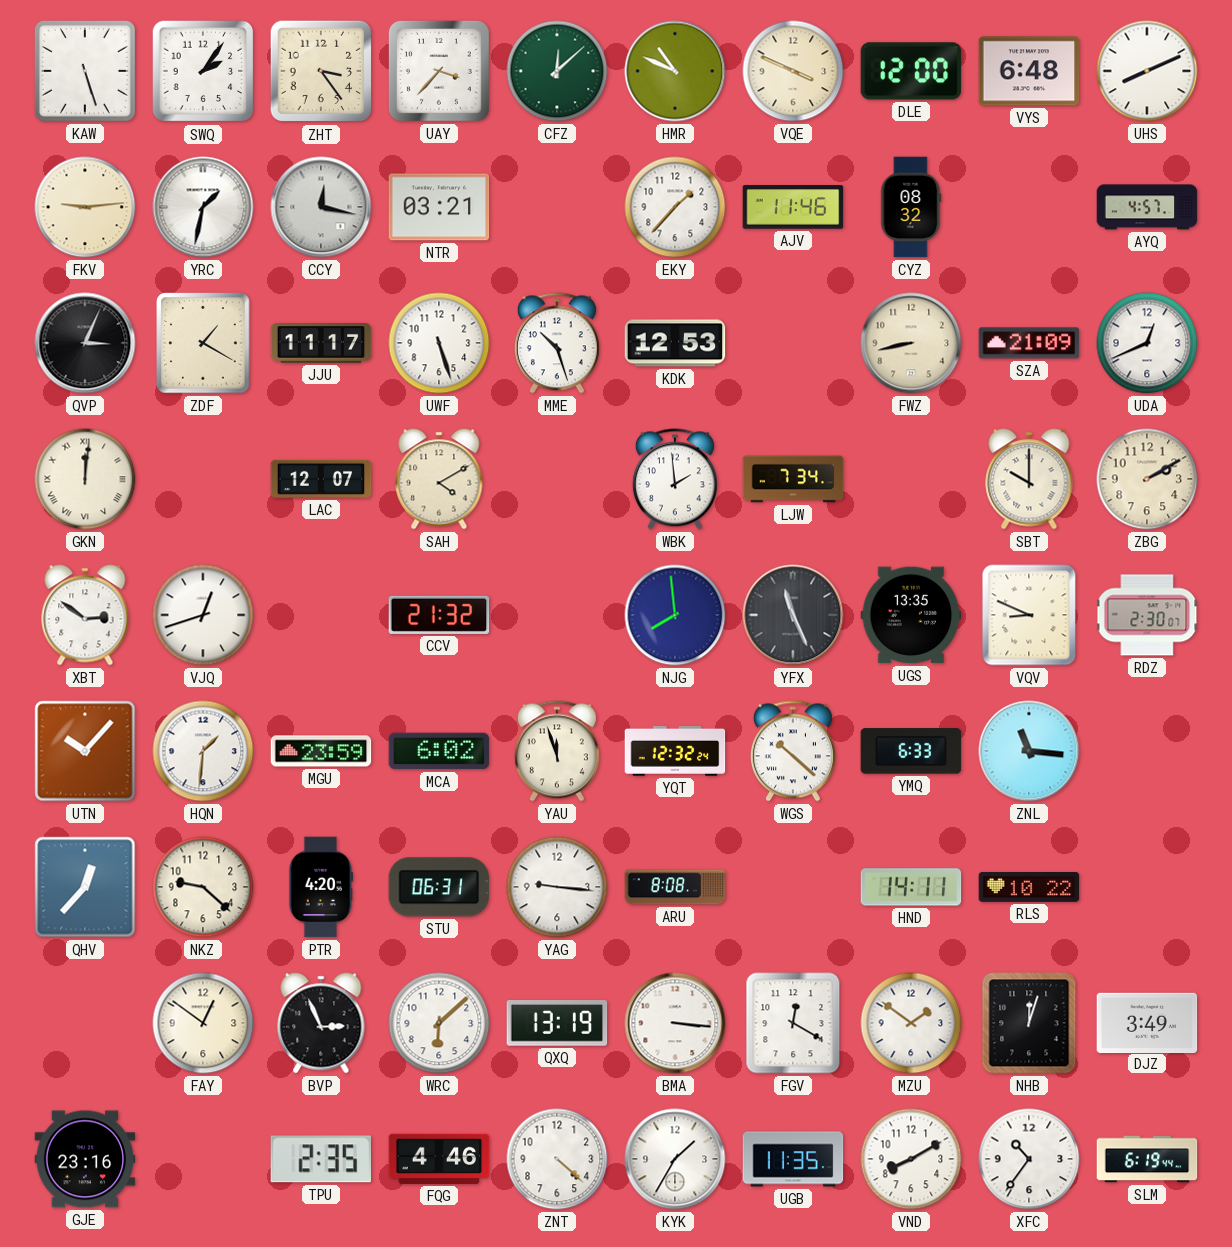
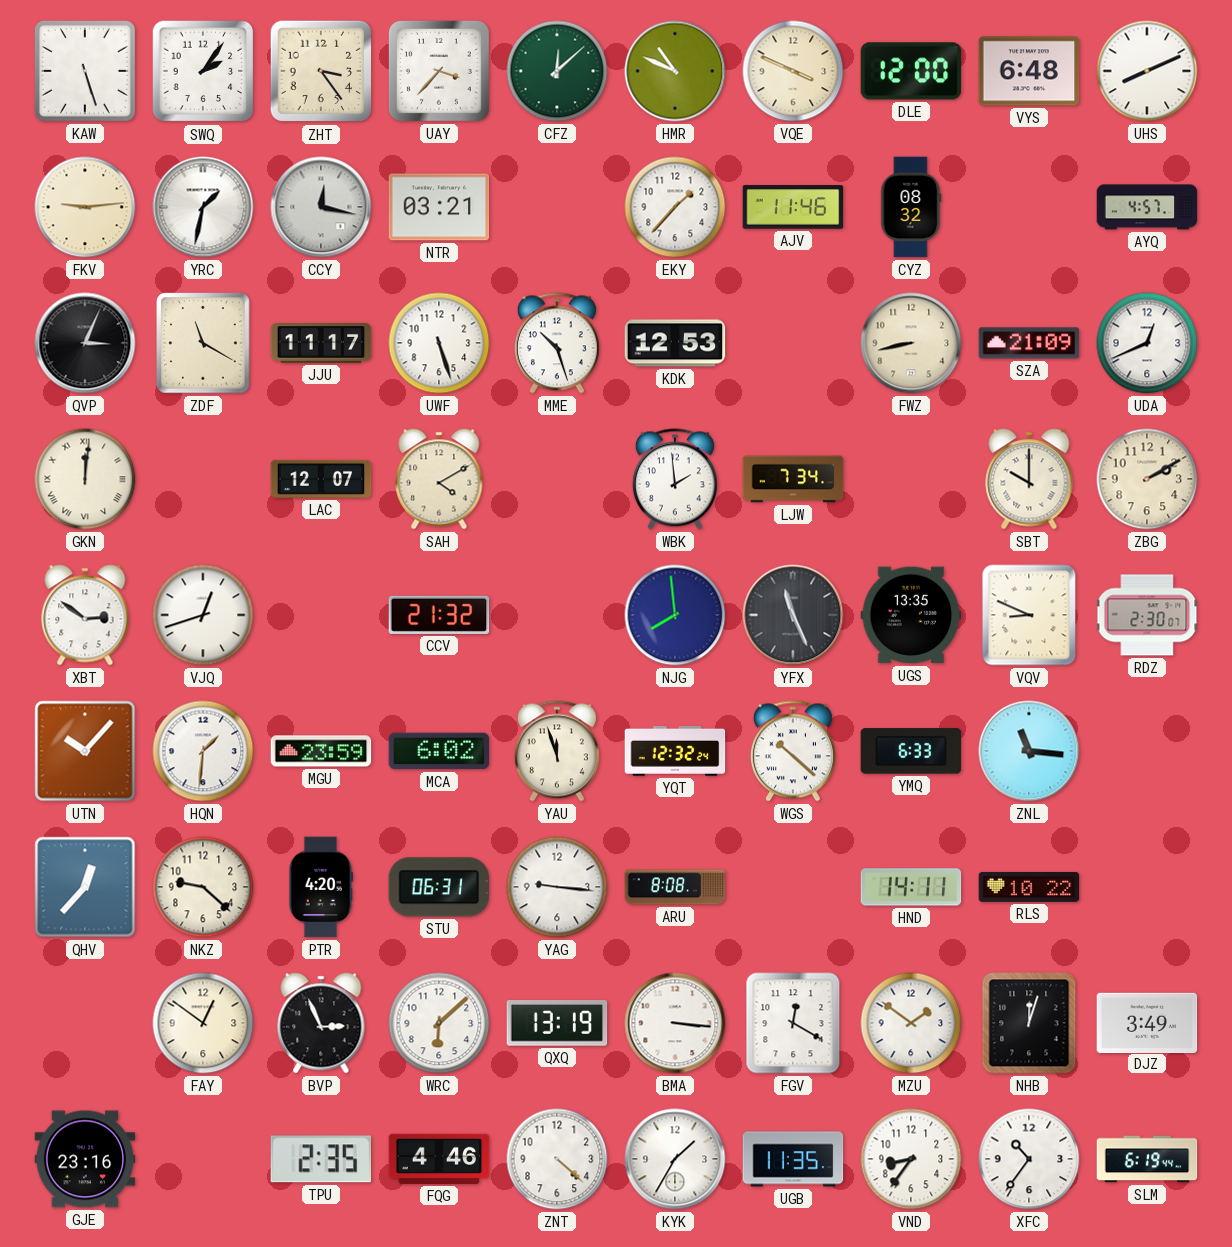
ZDF: 1:20 -> 11:20 (203, 343)
VND: 8:10 -> 8:36 (911, 1159)
